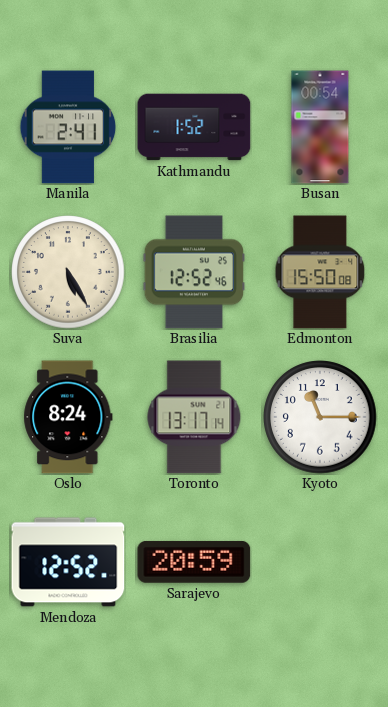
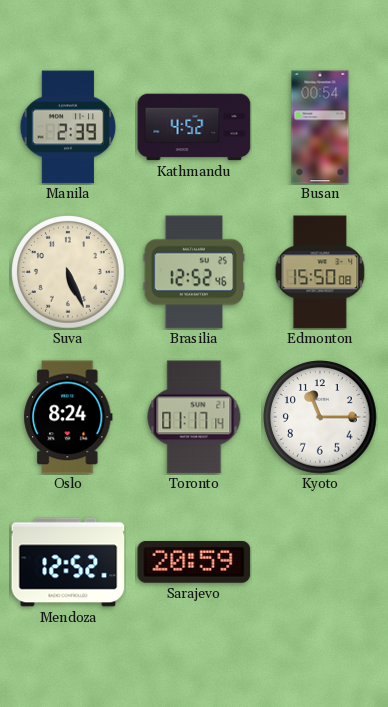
Manila: 2:41 -> 2:39 (68, 127)
Kathmandu: 1:52 -> 4:52 (194, 127)
Suva: 5:25 -> 5:26 (68, 272)
Toronto: 13:17 -> 01:17 (194, 417)
